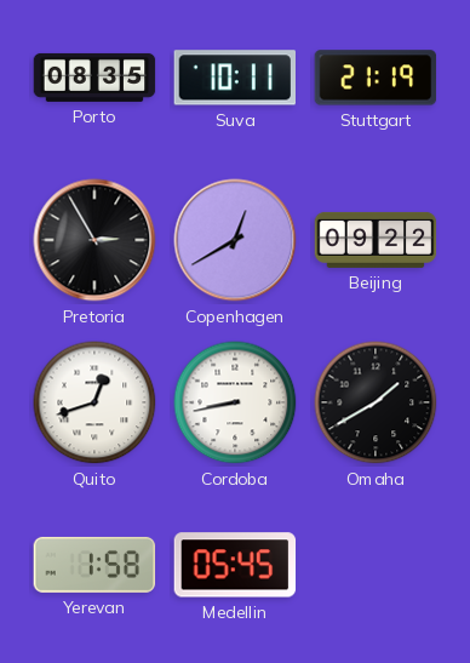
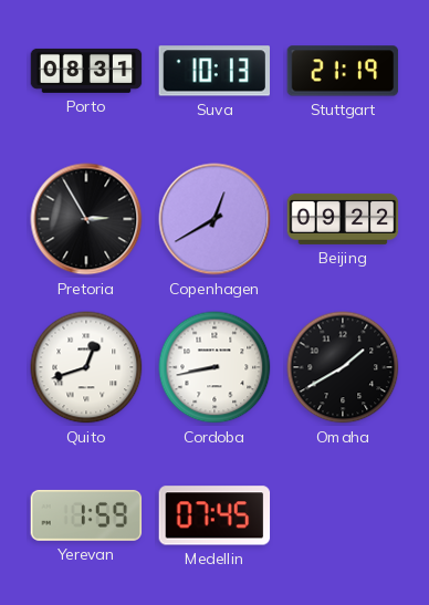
Porto: 08:35 -> 08:31 (86, 71)
Suva: 10:11 -> 10:13 (213, 71)
Yerevan: 1:58 -> 1:59 (86, 515)
Medellin: 05:45 -> 07:45 (214, 515)
